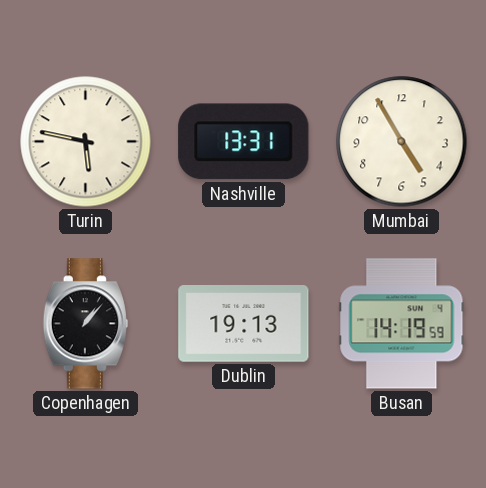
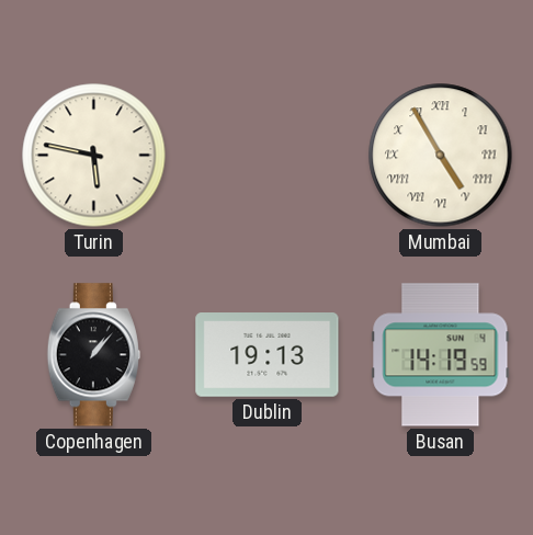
Nashville: 13:31 -> none (244, 142)
Mumbai numerals: Arabic -> Roman (441, 156)
